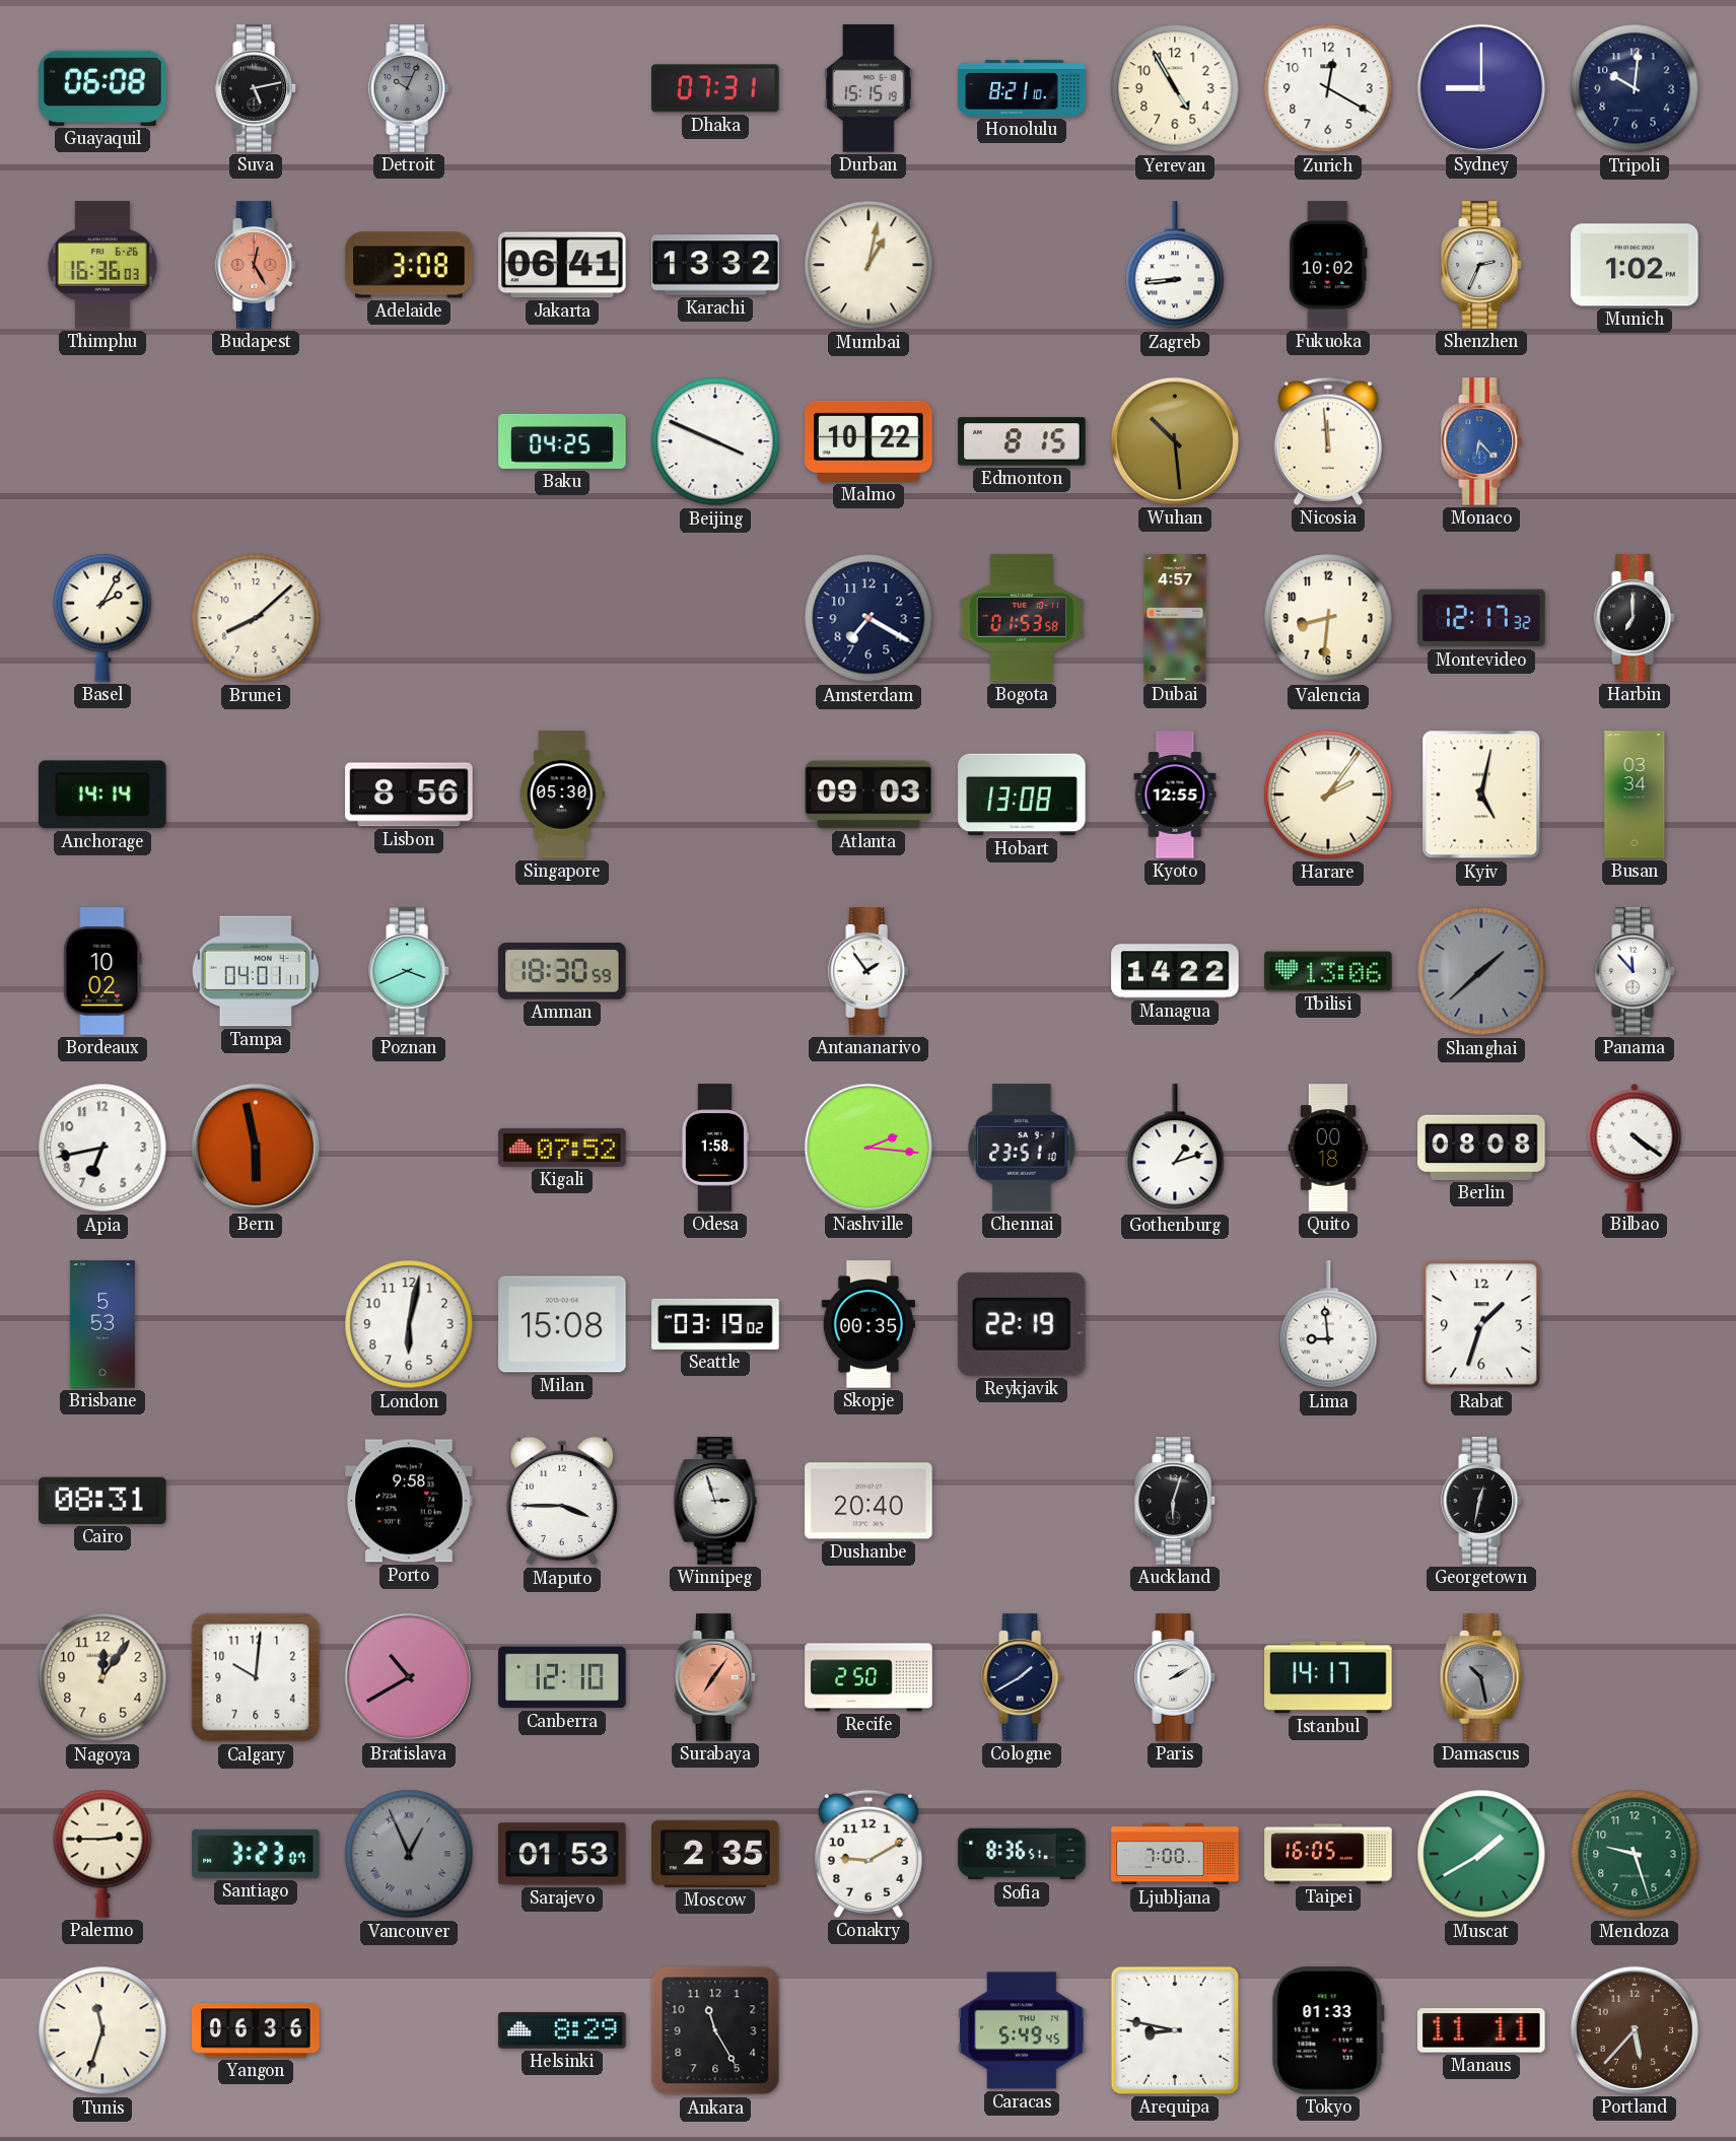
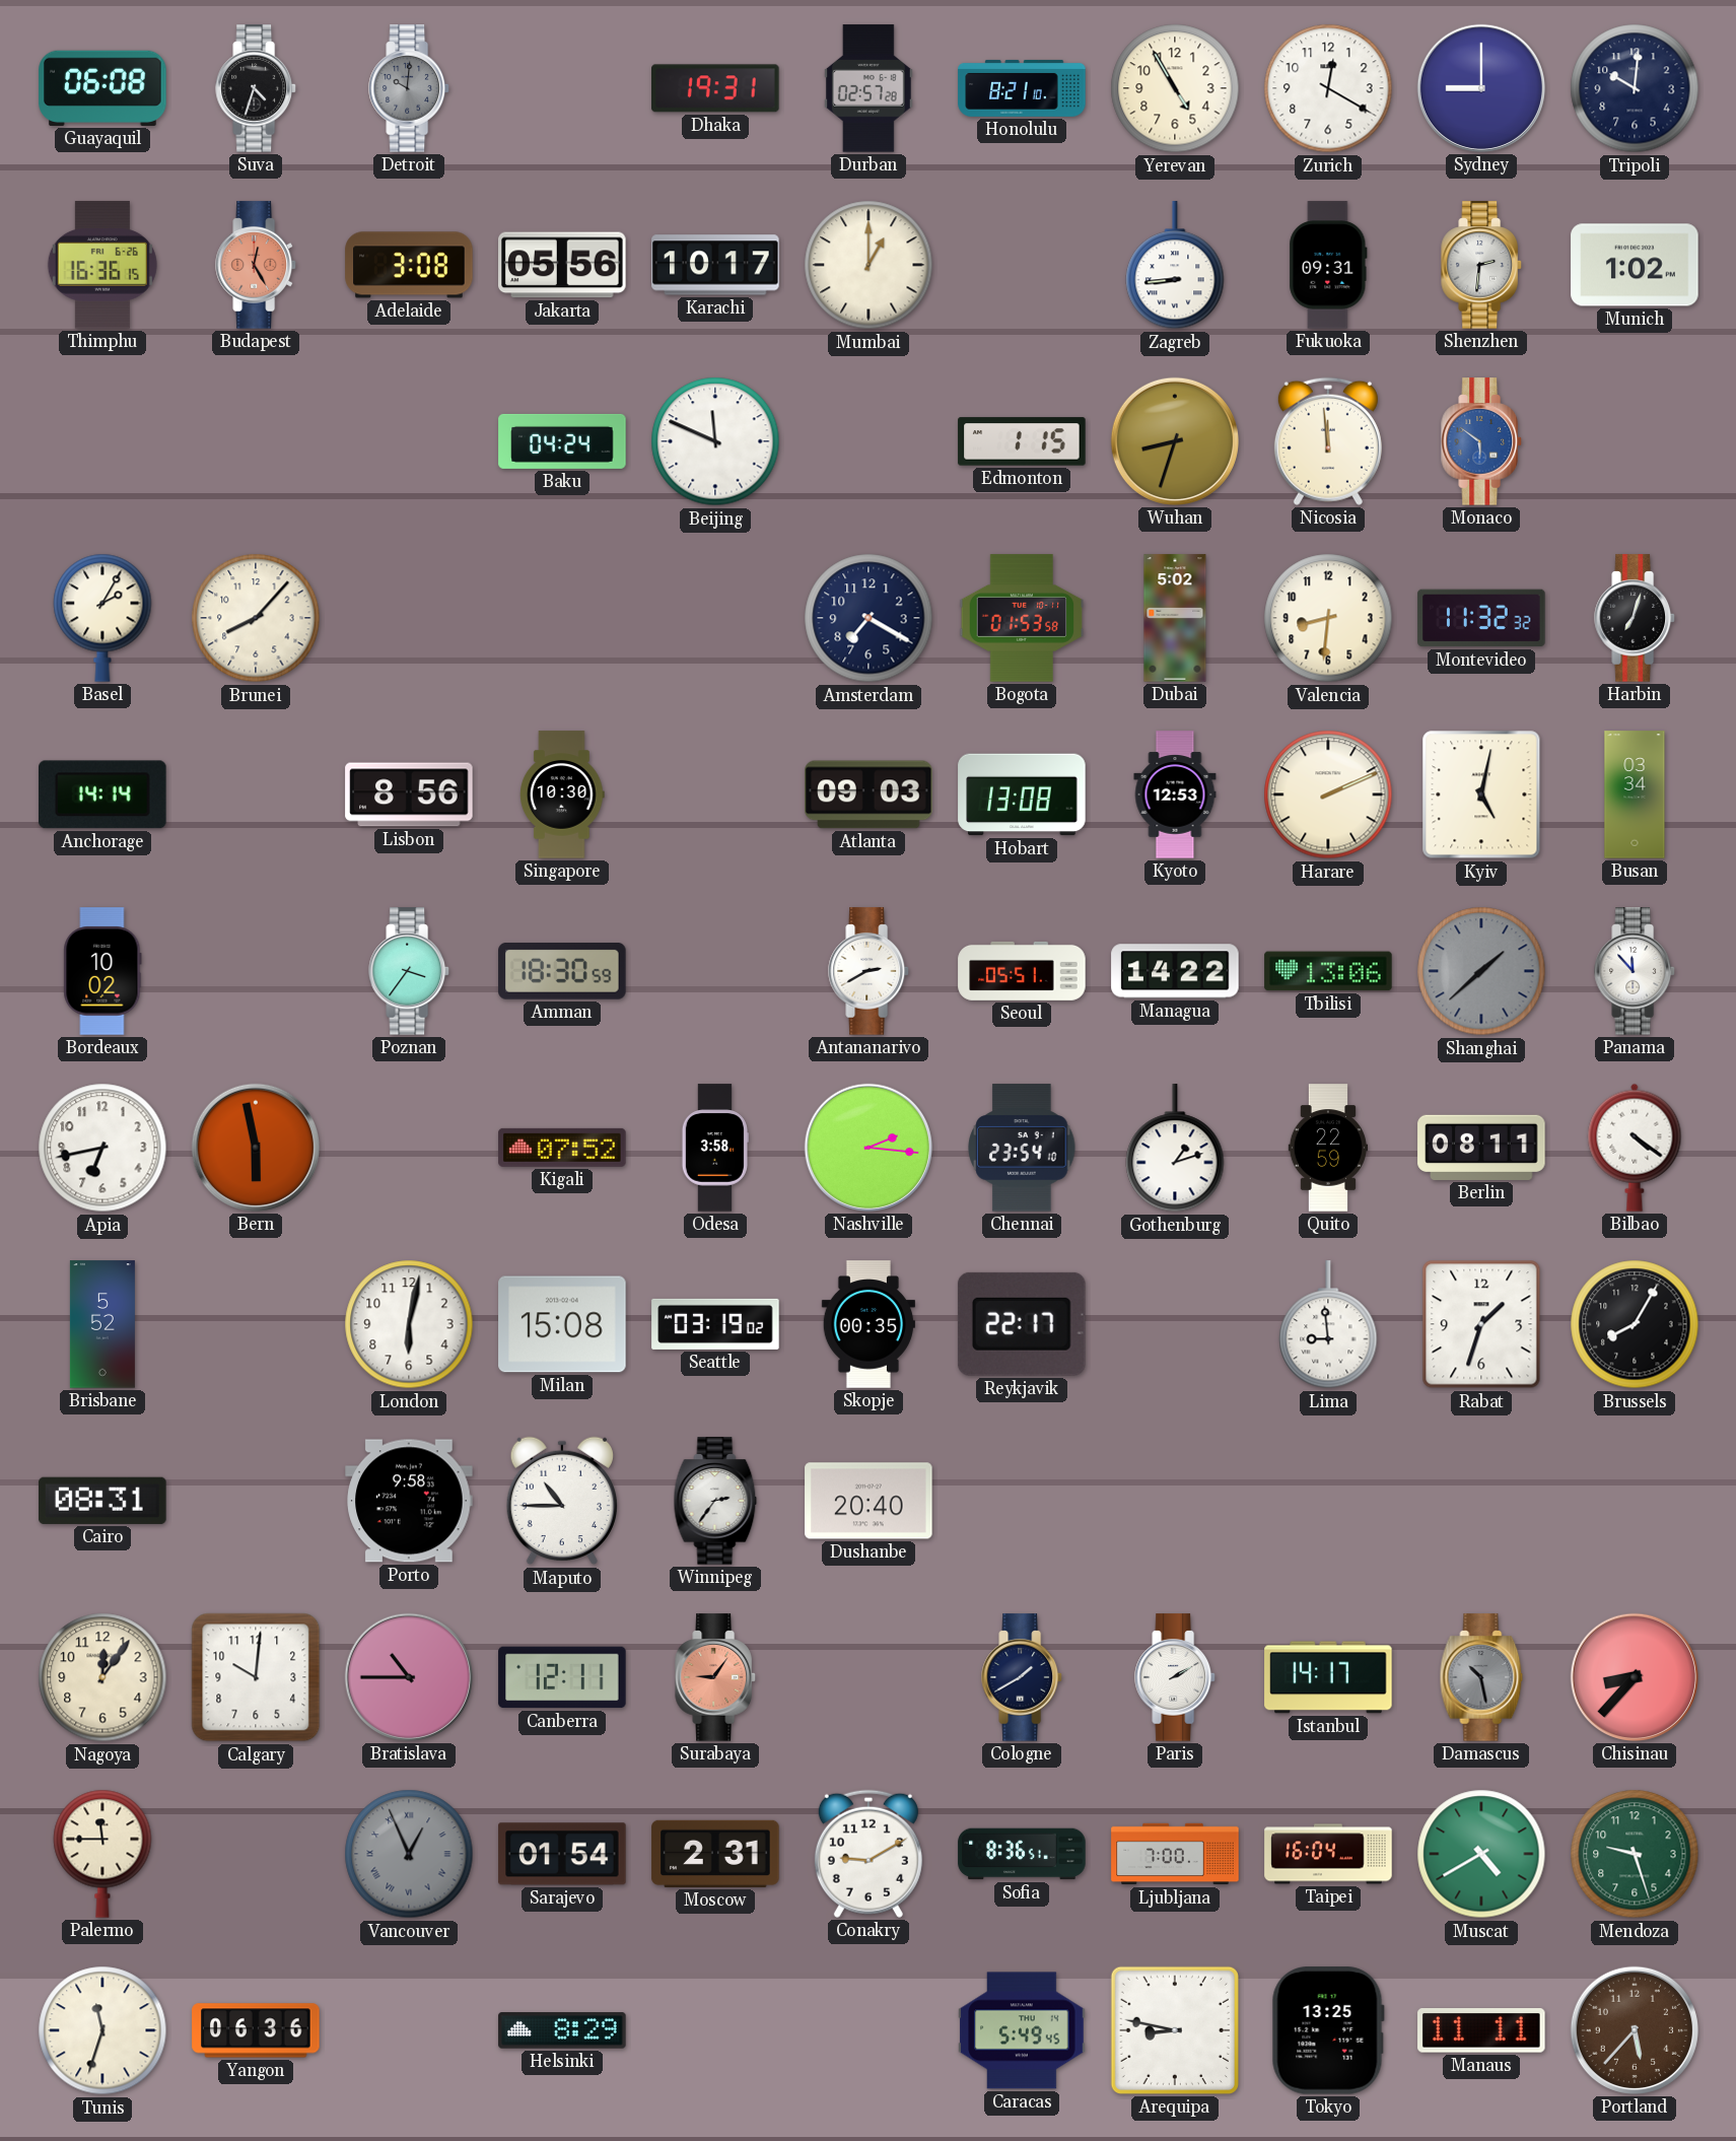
Suva: 5:13 -> 4:33 (257, 88)
Detroit: 10:04 -> 10:01 (410, 88)
Dhaka: 07:31 -> 19:31 (716, 88)
Durban: 15:15 -> 02:57 (869, 88)
Thimphu: 16:36:03 -> 16:36:15 (102, 265)
Jakarta: 06:41 -> 05:56 (562, 265)
Karachi: 13:32 -> 10:17 (715, 265)
Mumbai: 1:02 -> 1:00 (869, 265)
Fukuoka: 10:02 -> 09:31 (1328, 265)
Shenzhen: 2:34 -> 2:31 (1482, 265)
Baku: 04:25 -> 04:24 (562, 441)
Beijing: 3:49 -> 11:49 (715, 441)
Malmo: 10:22 -> none (869, 441)
Edmonton: 8:15 -> 1:15 (1022, 441)
Wuhan: 10:29 -> 8:33 (1175, 441)
Monaco: 6:23 -> 5:51 (1482, 441)
Brunei: 8:08 -> 8:07 (256, 618)
Dubai: 4:57 -> 5:02 (1175, 618)
Montevideo: 12:17 -> 11:32 (1481, 618)
Harbin: 7:00 -> 7:03 (1636, 618)
Singapore: 05:30 -> 10:30 (563, 795)
Kyoto: 12:55 -> 12:53 (1175, 795)
Harare: 2:06 -> 2:11 (1328, 795)
Tampa: 04:01 -> none (256, 971)
Poznan: 3:41 -> 3:36 (410, 971)
Antananarivo: 1:54 -> 2:40 (870, 971)
Seoul: none -> 05:51 (1022, 971)
Odesa: 1:58 -> 3:58 (715, 1148)
Chennai: 23:51 -> 23:54 (1022, 1148)
Quito: 00:18 -> 22:59 (1328, 1148)
Berlin: 08:08 -> 08:11 (1481, 1148)
Brisbane: 5:53 -> 5:52 (102, 1324)
Reykjavik: 22:19 -> 22:17 (1022, 1324)
Brussels: none -> 8:05 (1635, 1324)
Maputo: 3:45 -> 10:45 (561, 1501)
Winnipeg: 2:57 -> 2:36 (715, 1501)
Auckland: 6:03 -> none (1176, 1501)
Georgetown: 12:32 -> none (1482, 1501)
Bratislava: 10:40 -> 10:45 (409, 1677)
Canberra: 12:10 -> 12:11 (562, 1677)
Surabaya: 7:06 -> 9:06 (716, 1677)
Recife: 2:50 -> none (869, 1677)
Chisinau: none -> 8:37 (1635, 1677)
Palermo: 2:45 -> 11:45 (102, 1854)
Santiago: 3:23 -> none (256, 1854)
Sarajevo: 01:53 -> 01:54 (562, 1854)
Moscow: 2:35 -> 2:31 (715, 1854)
Taipei: 16:05 -> 16:04 (1328, 1854)
Muscat: 1:40 -> 4:40 (1481, 1854)
Ankara: 11:25 -> none (715, 2030)
Tokyo: 01:33 -> 13:25 (1328, 2030)
